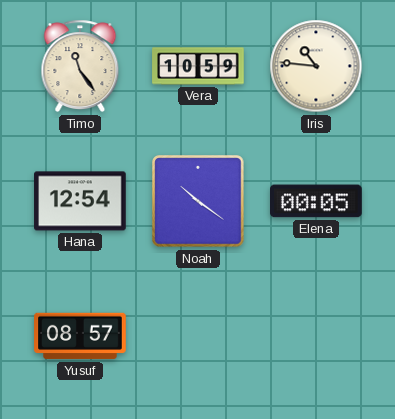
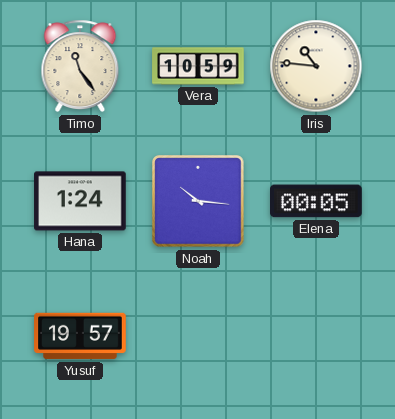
Hana: 12:54 -> 1:24 (80, 201)
Noah: 10:21 -> 10:16 (198, 201)
Yusuf: 08:57 -> 19:57 (80, 336)
